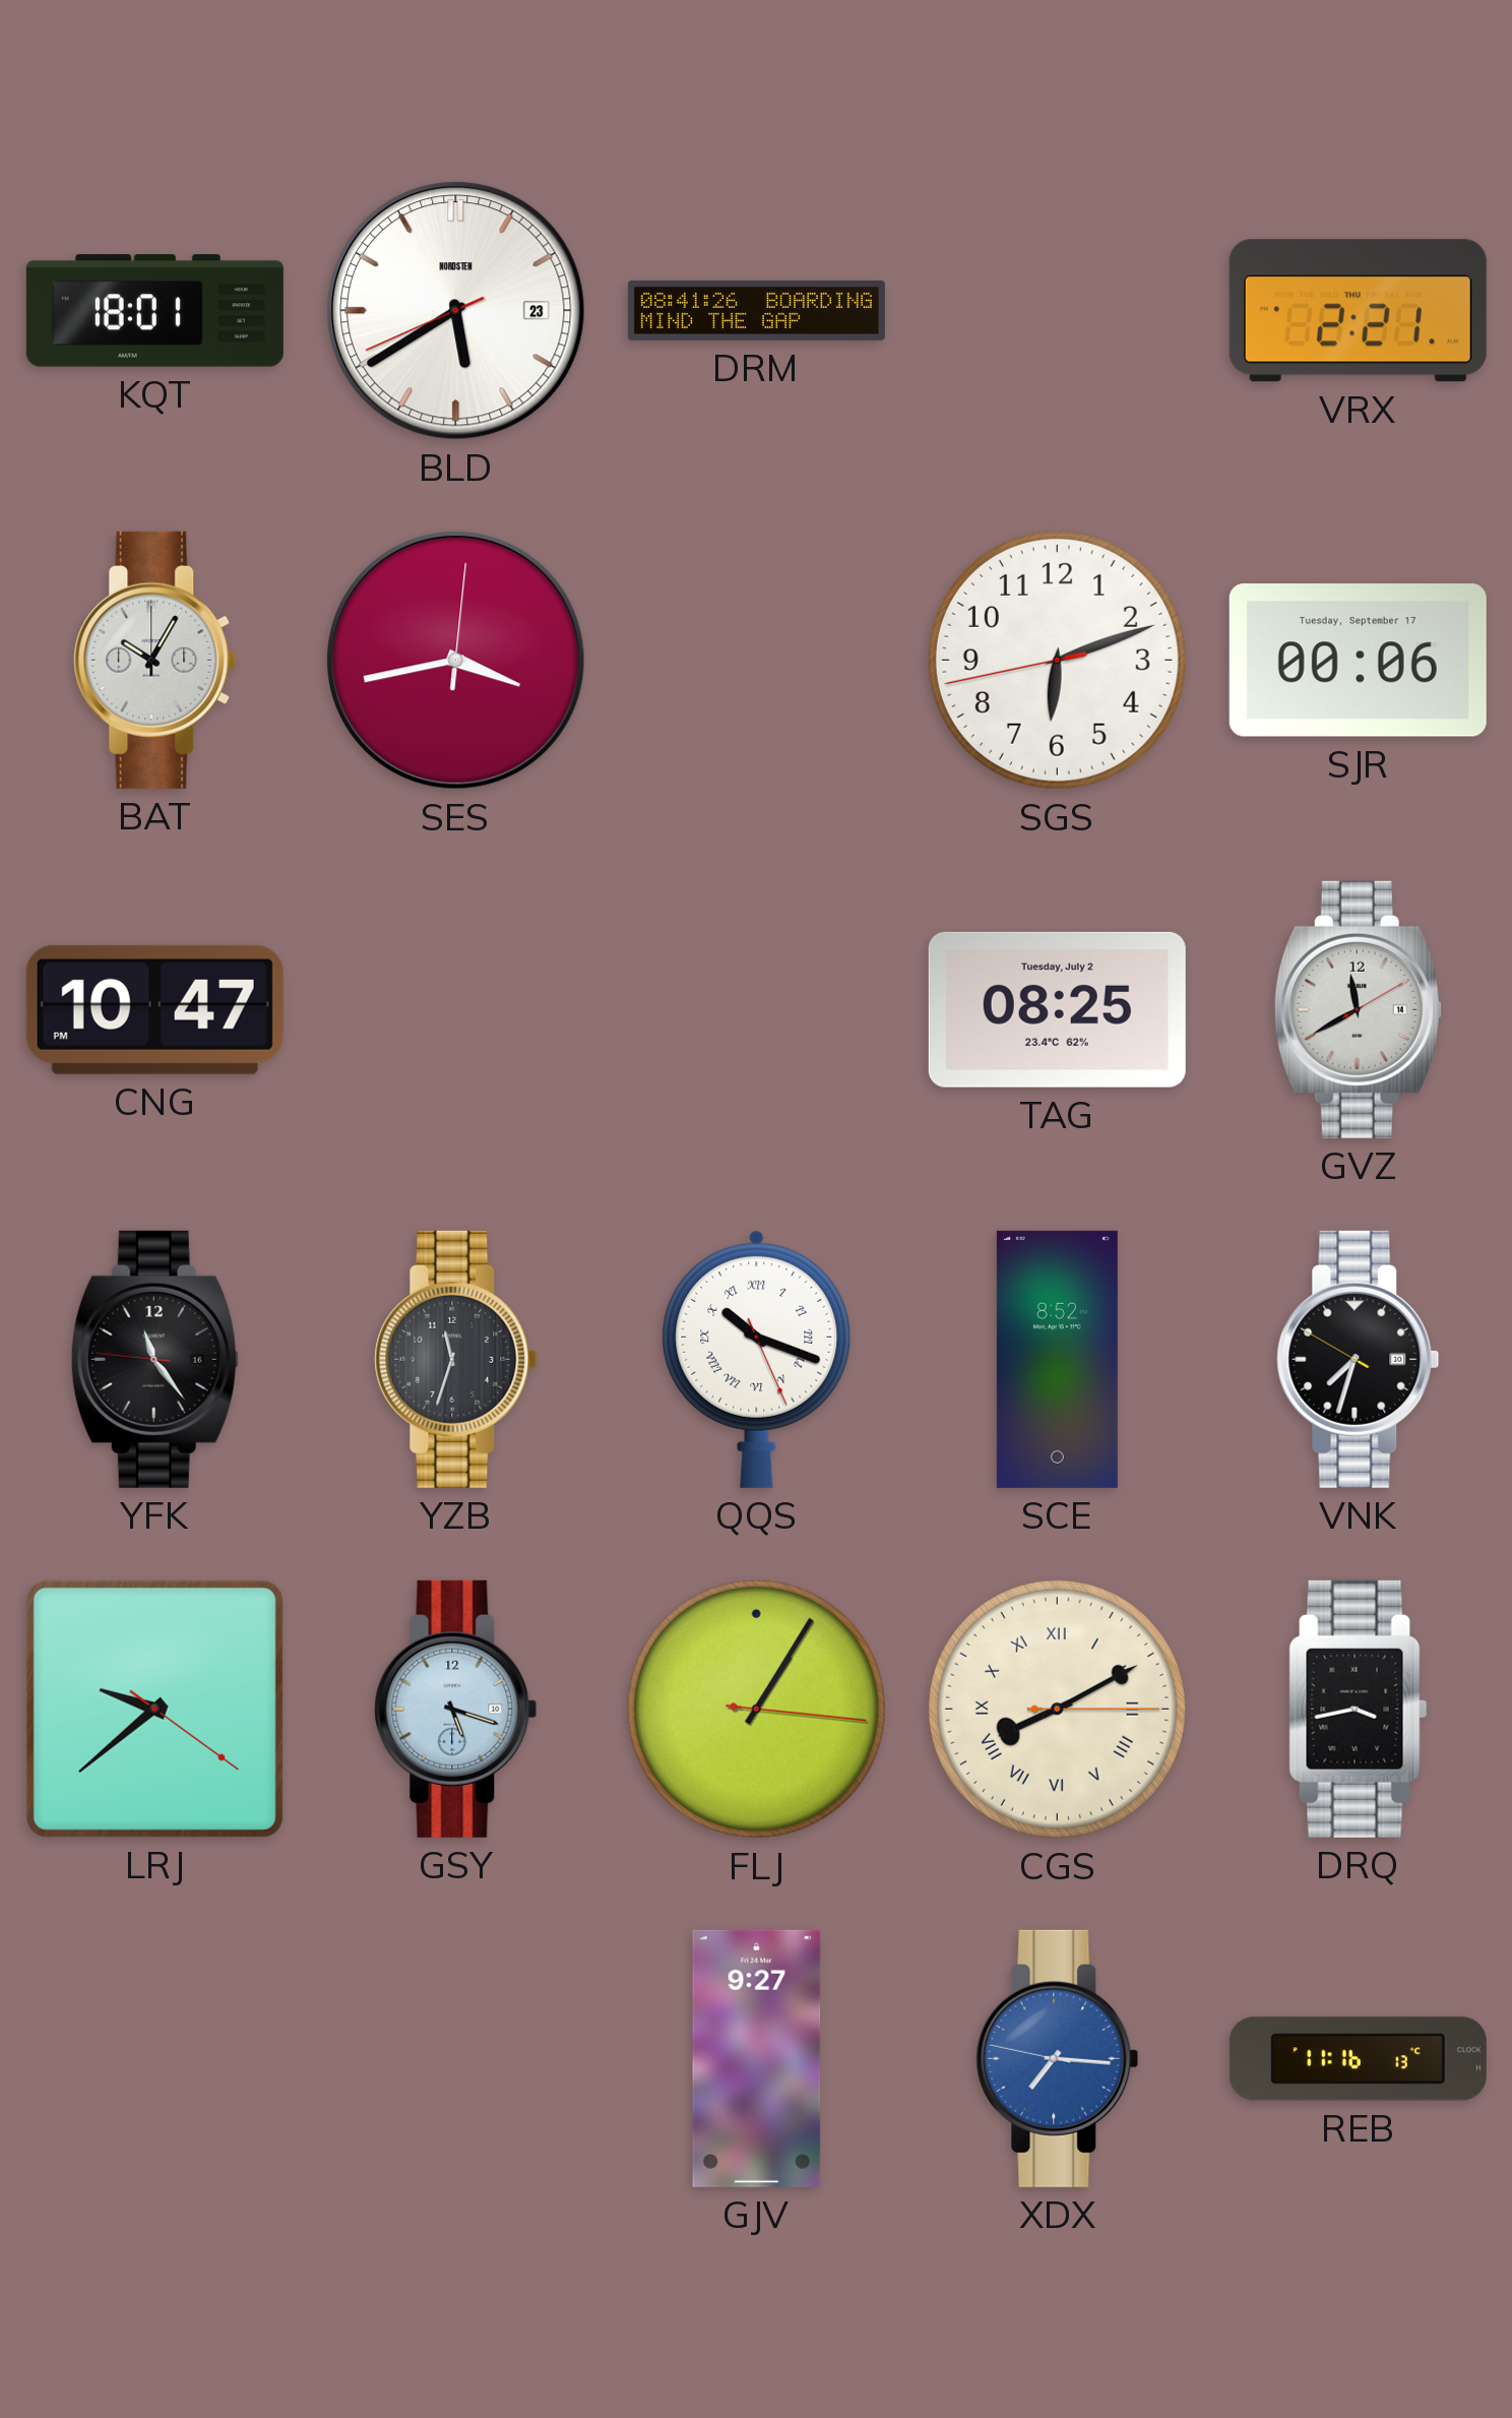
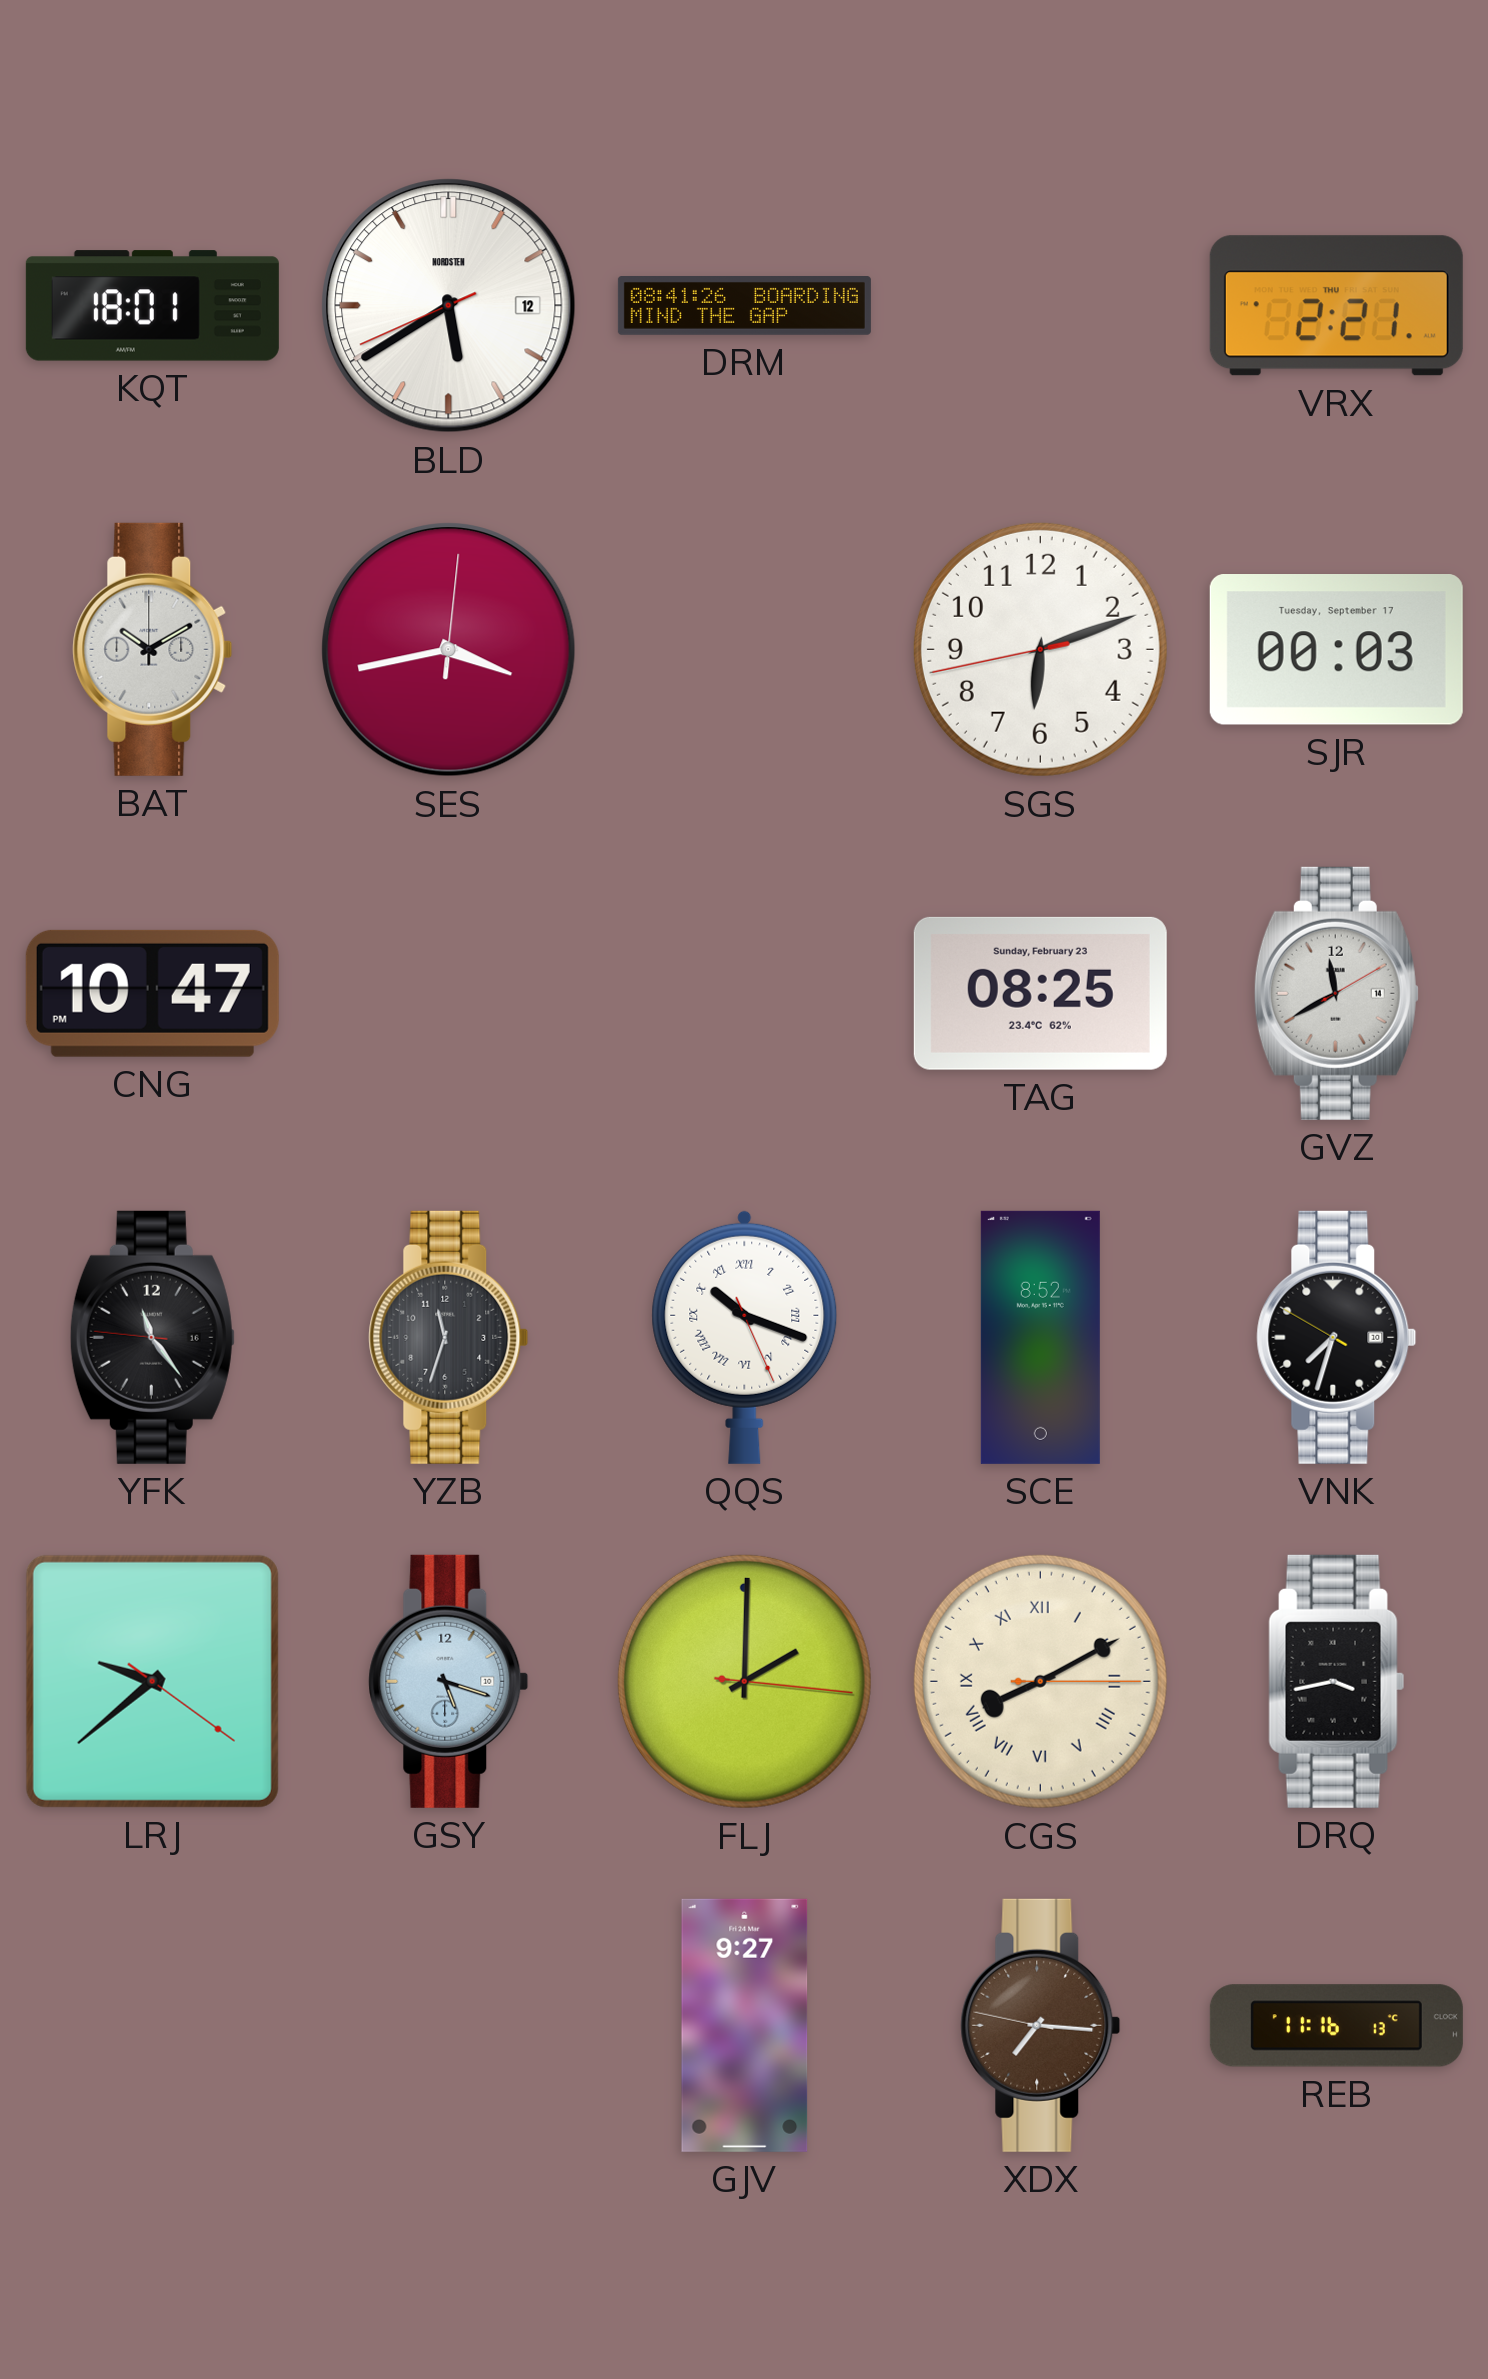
BLD date: 23 -> 12 (449, 306)
BAT: 10:05 -> 10:10 (153, 649)
SJR: 00:06 -> 00:03 (1336, 649)
TAG date: Tuesday, July 2 -> Sunday, February 23 (1040, 993)
FLJ: 1:05 -> 2:00 (744, 1681)
XDX dial: blue -> brown (1041, 2025)
